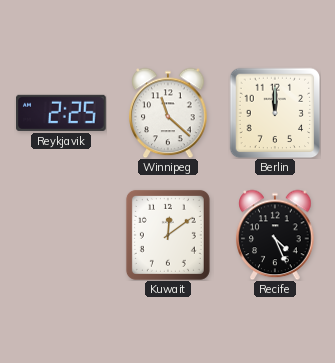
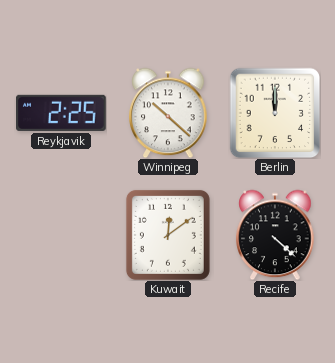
Winnipeg: 11:22 -> 10:22 (168, 113)
Recife: 4:26 -> 4:22 (275, 235)
